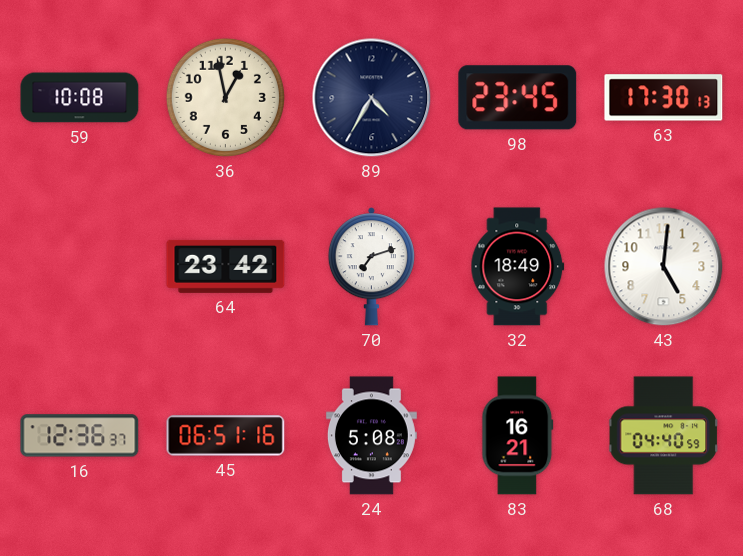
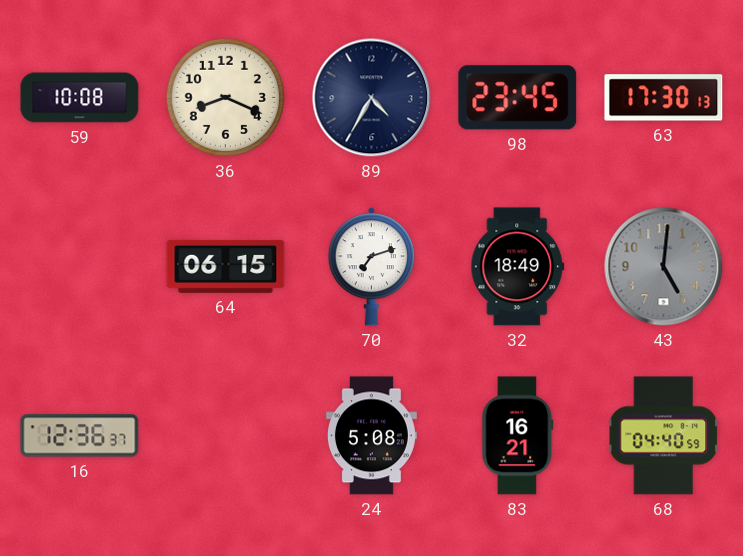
36: 12:58 -> 8:19 (225, 97)
64: 23:42 -> 06:15 (226, 266)
43 dial: white -> grey (664, 267)
45: 06:51 -> none (226, 436)
